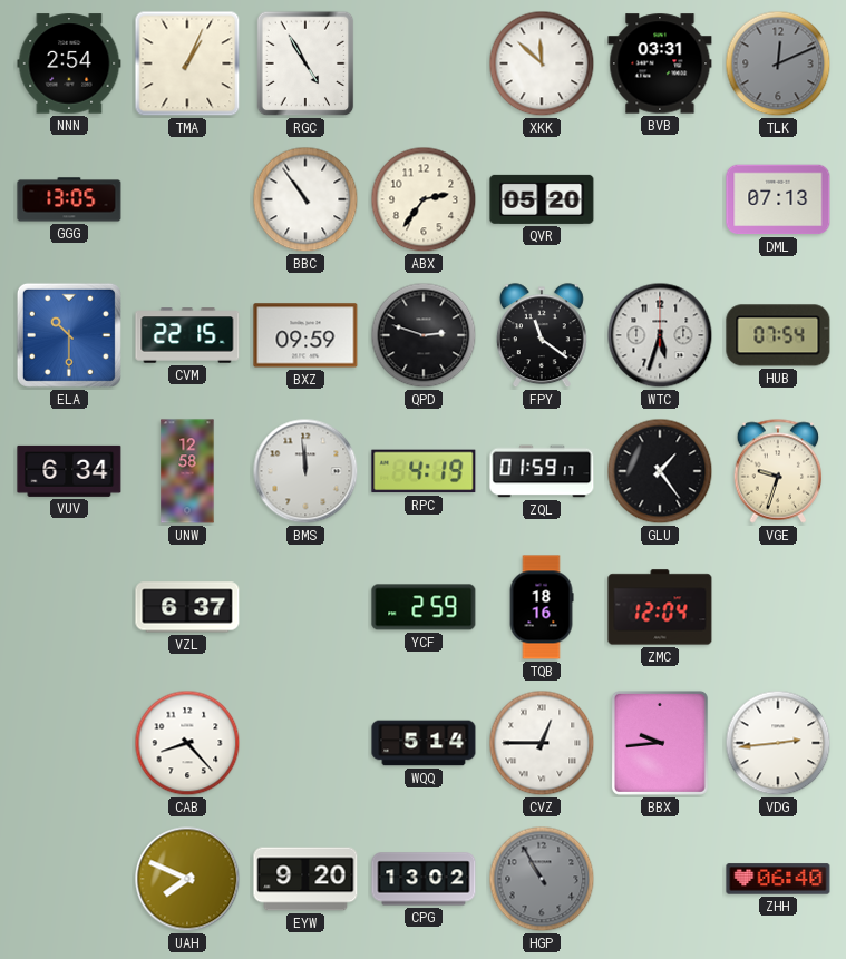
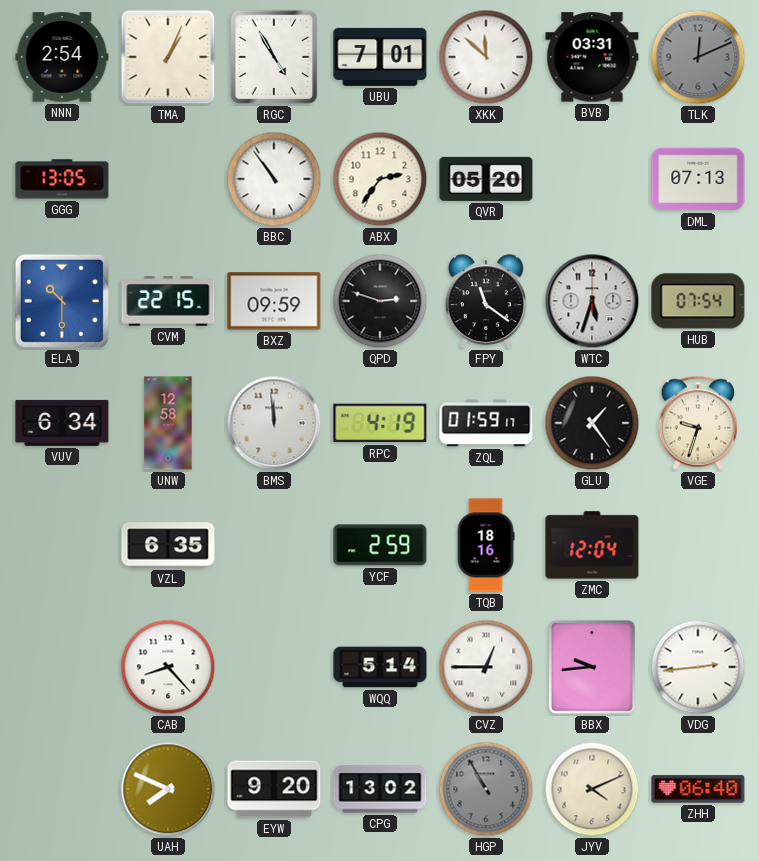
UBU: none -> 7:01 (380, 57)
VZL: 6:37 -> 6:35 (168, 545)
JYV: none -> 4:11 (592, 789)
